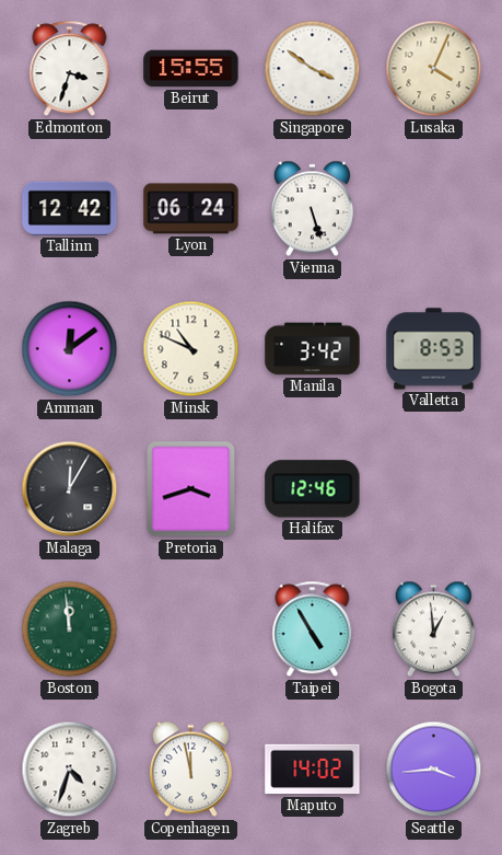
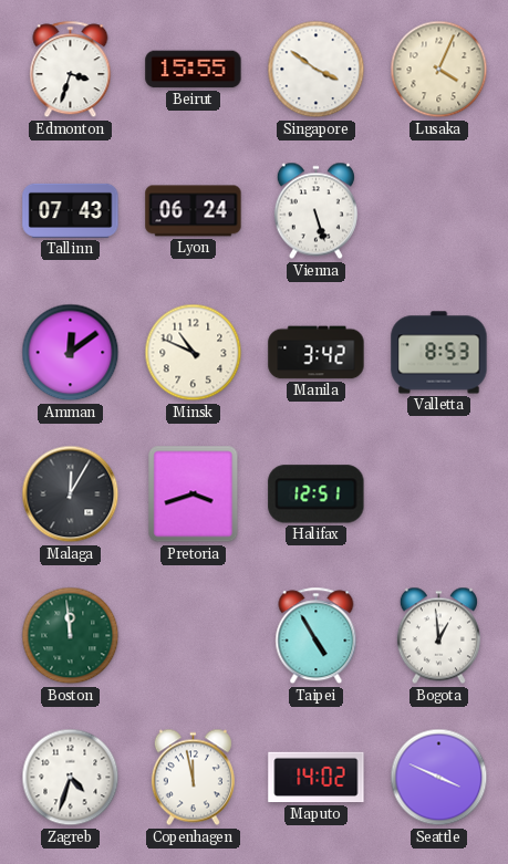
Tallinn: 12:42 -> 07:43 (71, 210)
Halifax: 12:46 -> 12:51 (317, 495)
Seattle: 3:44 -> 3:49 (439, 778)
